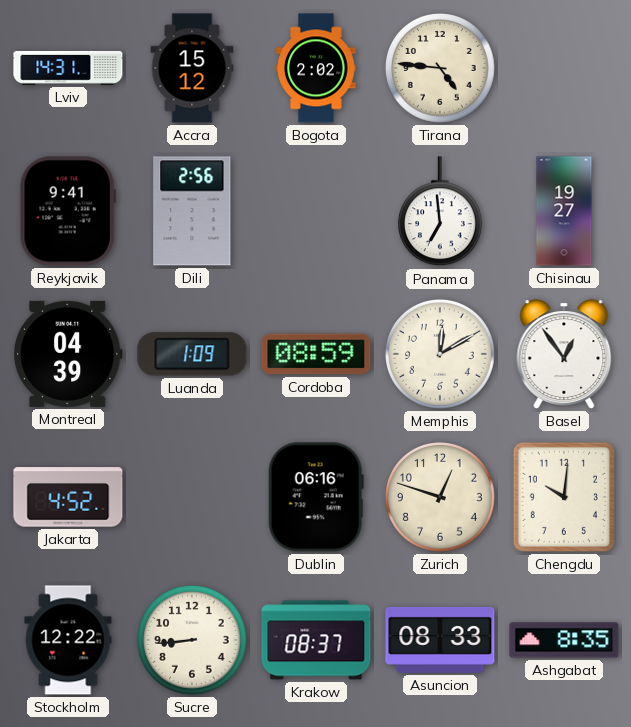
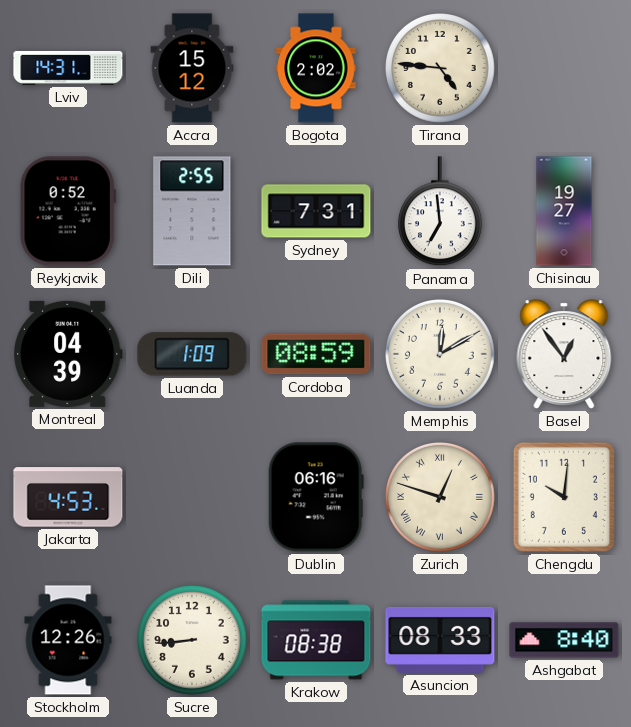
Reykjavik: 9:41 -> 0:52 (68, 211)
Dili: 2:56 -> 2:55 (192, 211)
Sydney: none -> 7:31 (316, 211)
Jakarta: 4:52 -> 4:53 (68, 497)
Zurich numerals: Arabic -> Roman (441, 498)
Stockholm: 12:22 -> 12:26 (68, 640)
Krakow: 08:37 -> 08:38 (316, 640)
Ashgabat: 8:35 -> 8:40 (564, 640)
